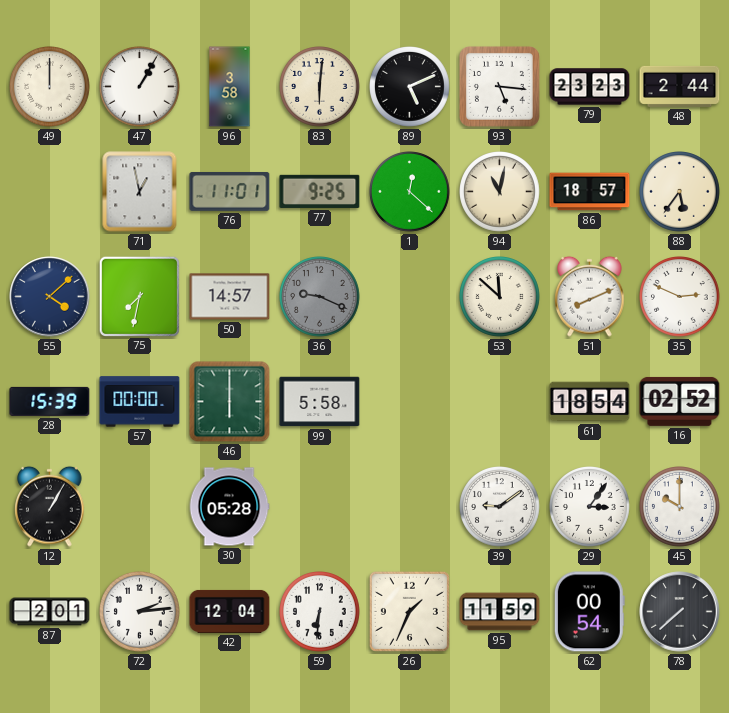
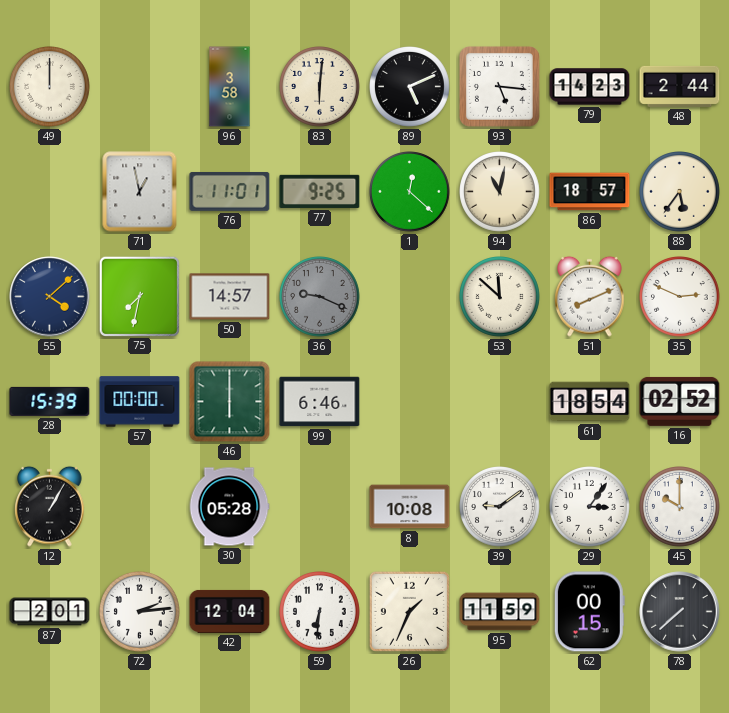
47: 1:05 -> none (140, 87)
79: 23:23 -> 14:23 (590, 87)
99: 5:58 -> 6:46 (320, 402)
8: none -> 10:08 (410, 507)
62: 00:54 -> 00:15 (589, 612)
